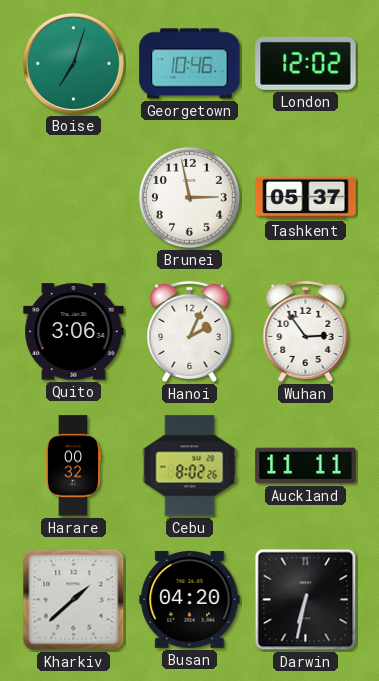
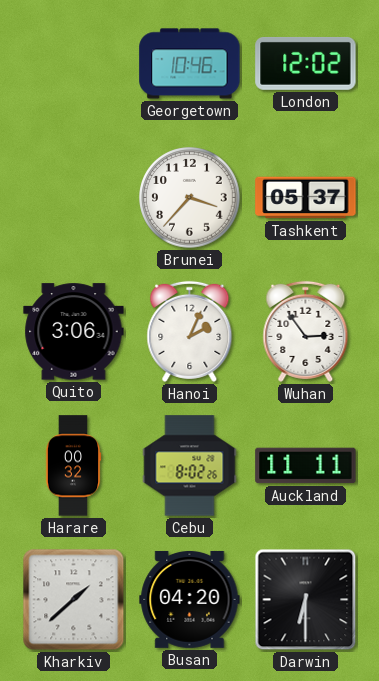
Boise: 7:03 -> none (73, 63)
Brunei: 2:58 -> 3:37 (190, 198)
Darwin: 6:32 -> 6:30 (306, 600)
